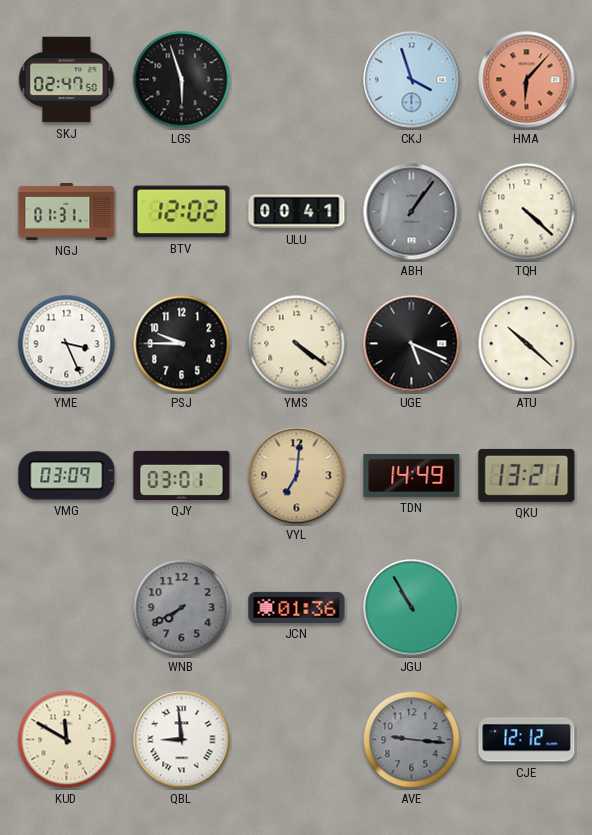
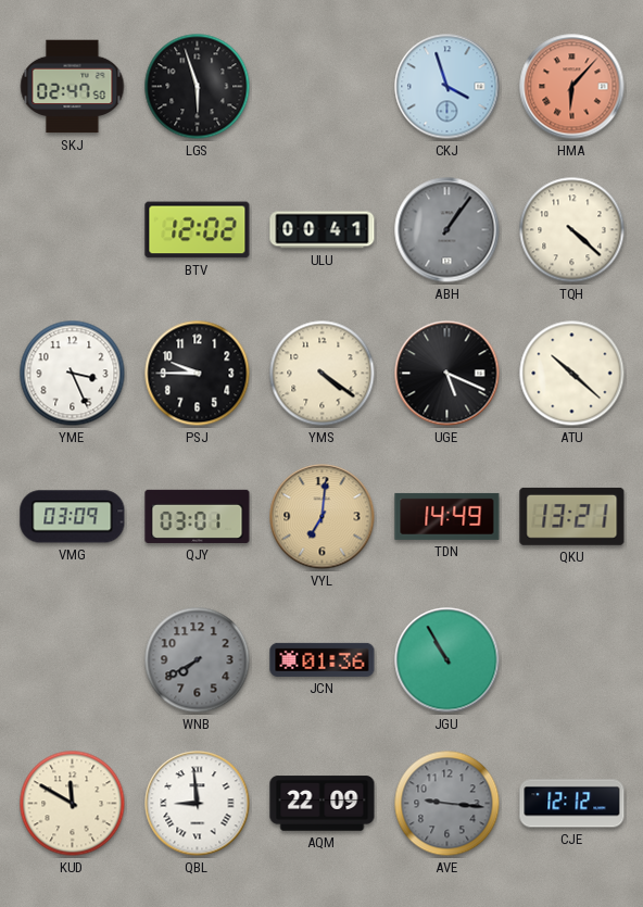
NGJ: 01:31 -> none (67, 212)
AQM: none -> 22:09 (323, 804)
